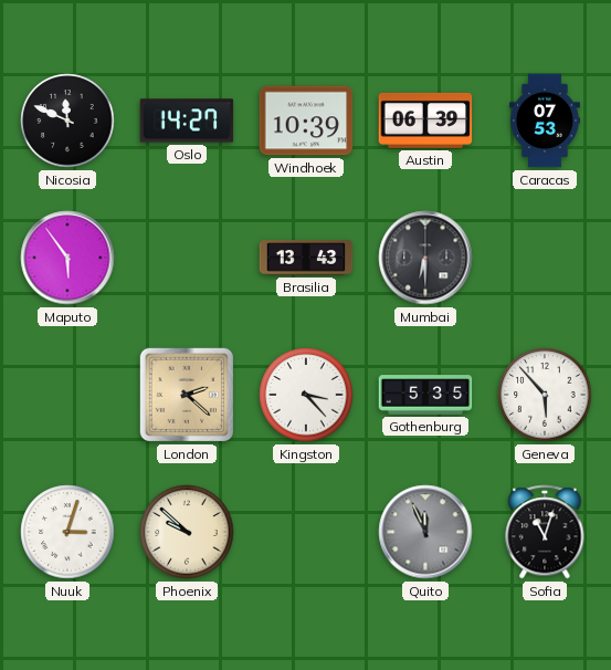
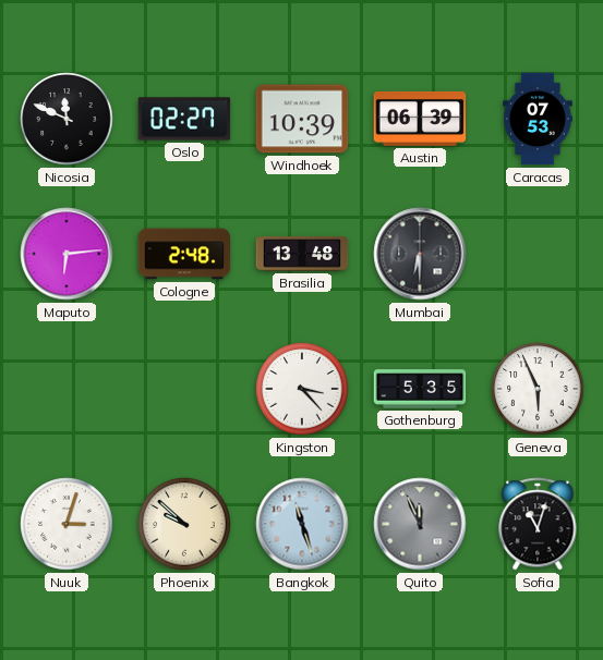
Oslo: 14:27 -> 02:27 (184, 119)
Maputo: 5:54 -> 6:14 (67, 254)
Cologne: none -> 2:48 (184, 254)
Brasilia: 13:43 -> 13:48 (302, 254)
London: 2:22 -> none (187, 395)
Geneva: 5:53 -> 5:56 (538, 389)
Bangkok: none -> 11:27 (302, 524)
